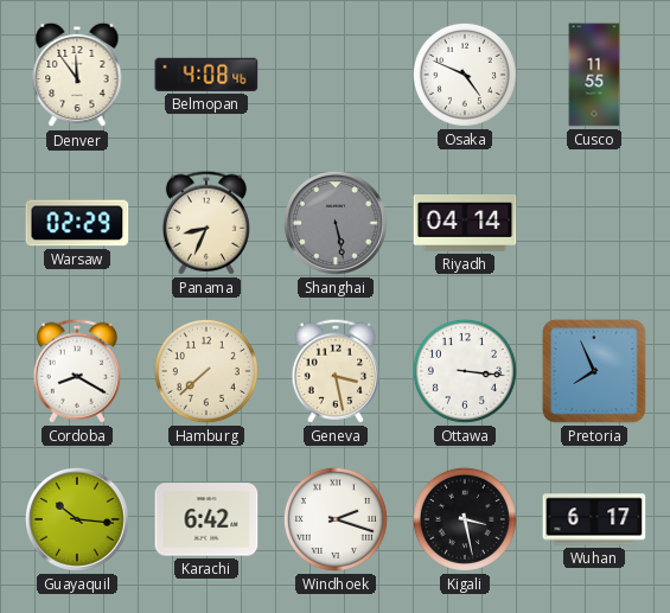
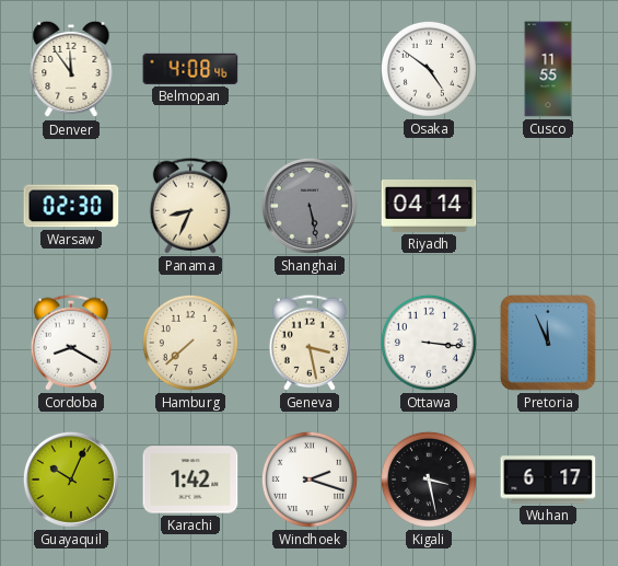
Osaka: 4:49 -> 4:51 (429, 69)
Warsaw: 02:29 -> 02:30 (71, 206)
Pretoria: 7:56 -> 11:56 (548, 343)
Guayaquil: 10:16 -> 10:04 (71, 480)
Karachi: 6:42 -> 1:42 (190, 480)
